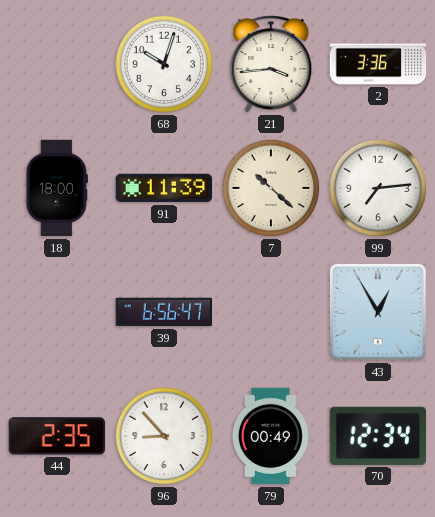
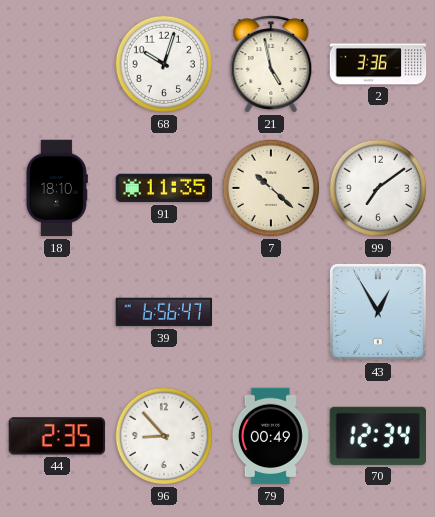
21: 3:44 -> 4:58 (271, 64)
18: 18:00 -> 18:10 (57, 188)
91: 11:39 -> 11:35 (164, 188)
99: 7:14 -> 7:09 (378, 188)
